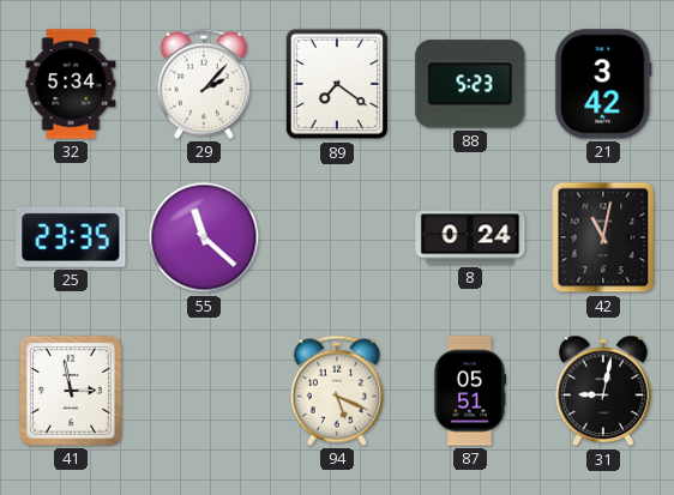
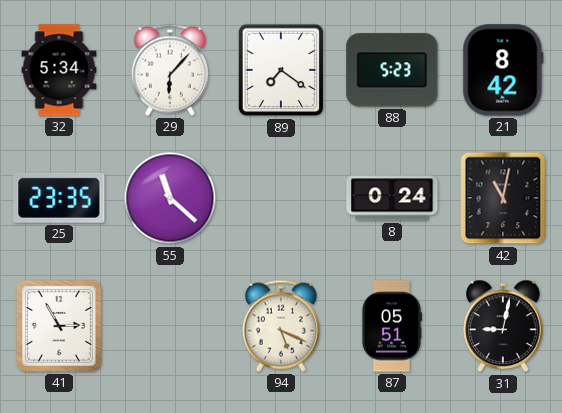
29: 2:07 -> 6:07 (169, 70)
21: 3:42 -> 8:42 (503, 70)
41: 2:58 -> 2:55 (59, 326)
